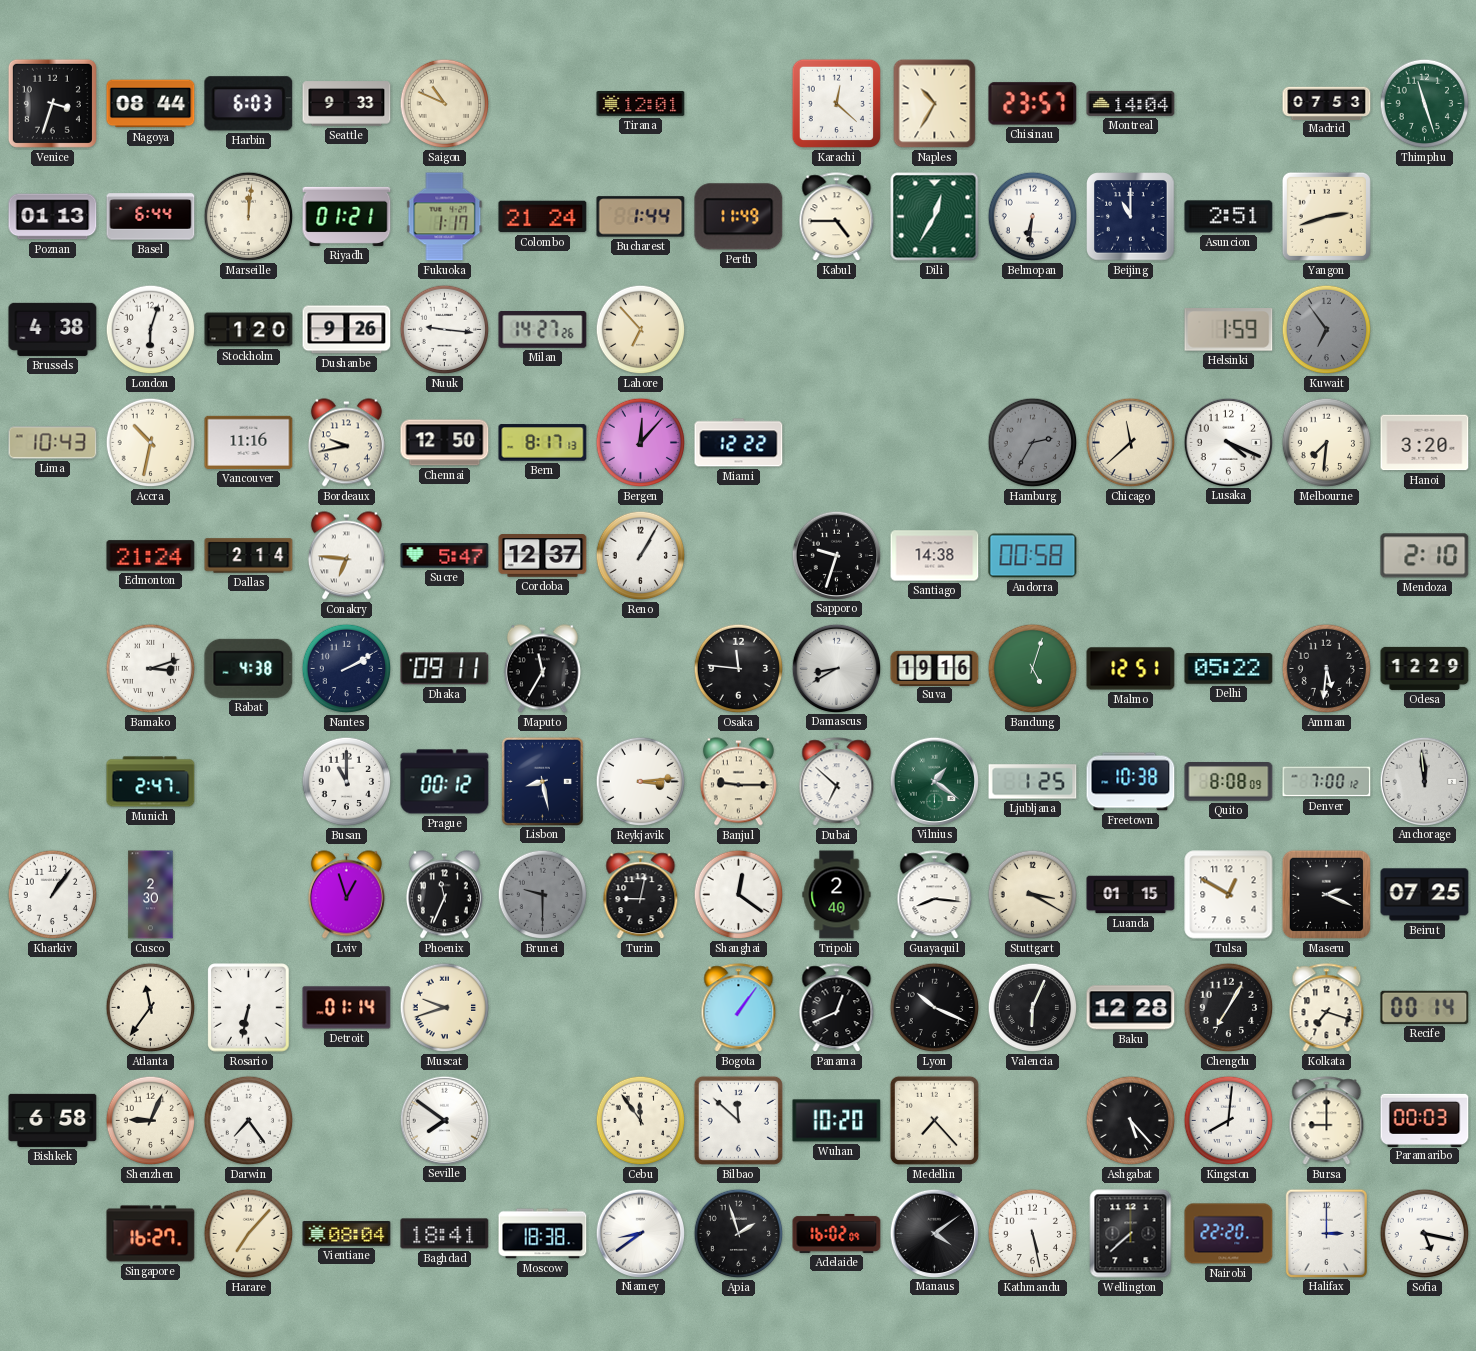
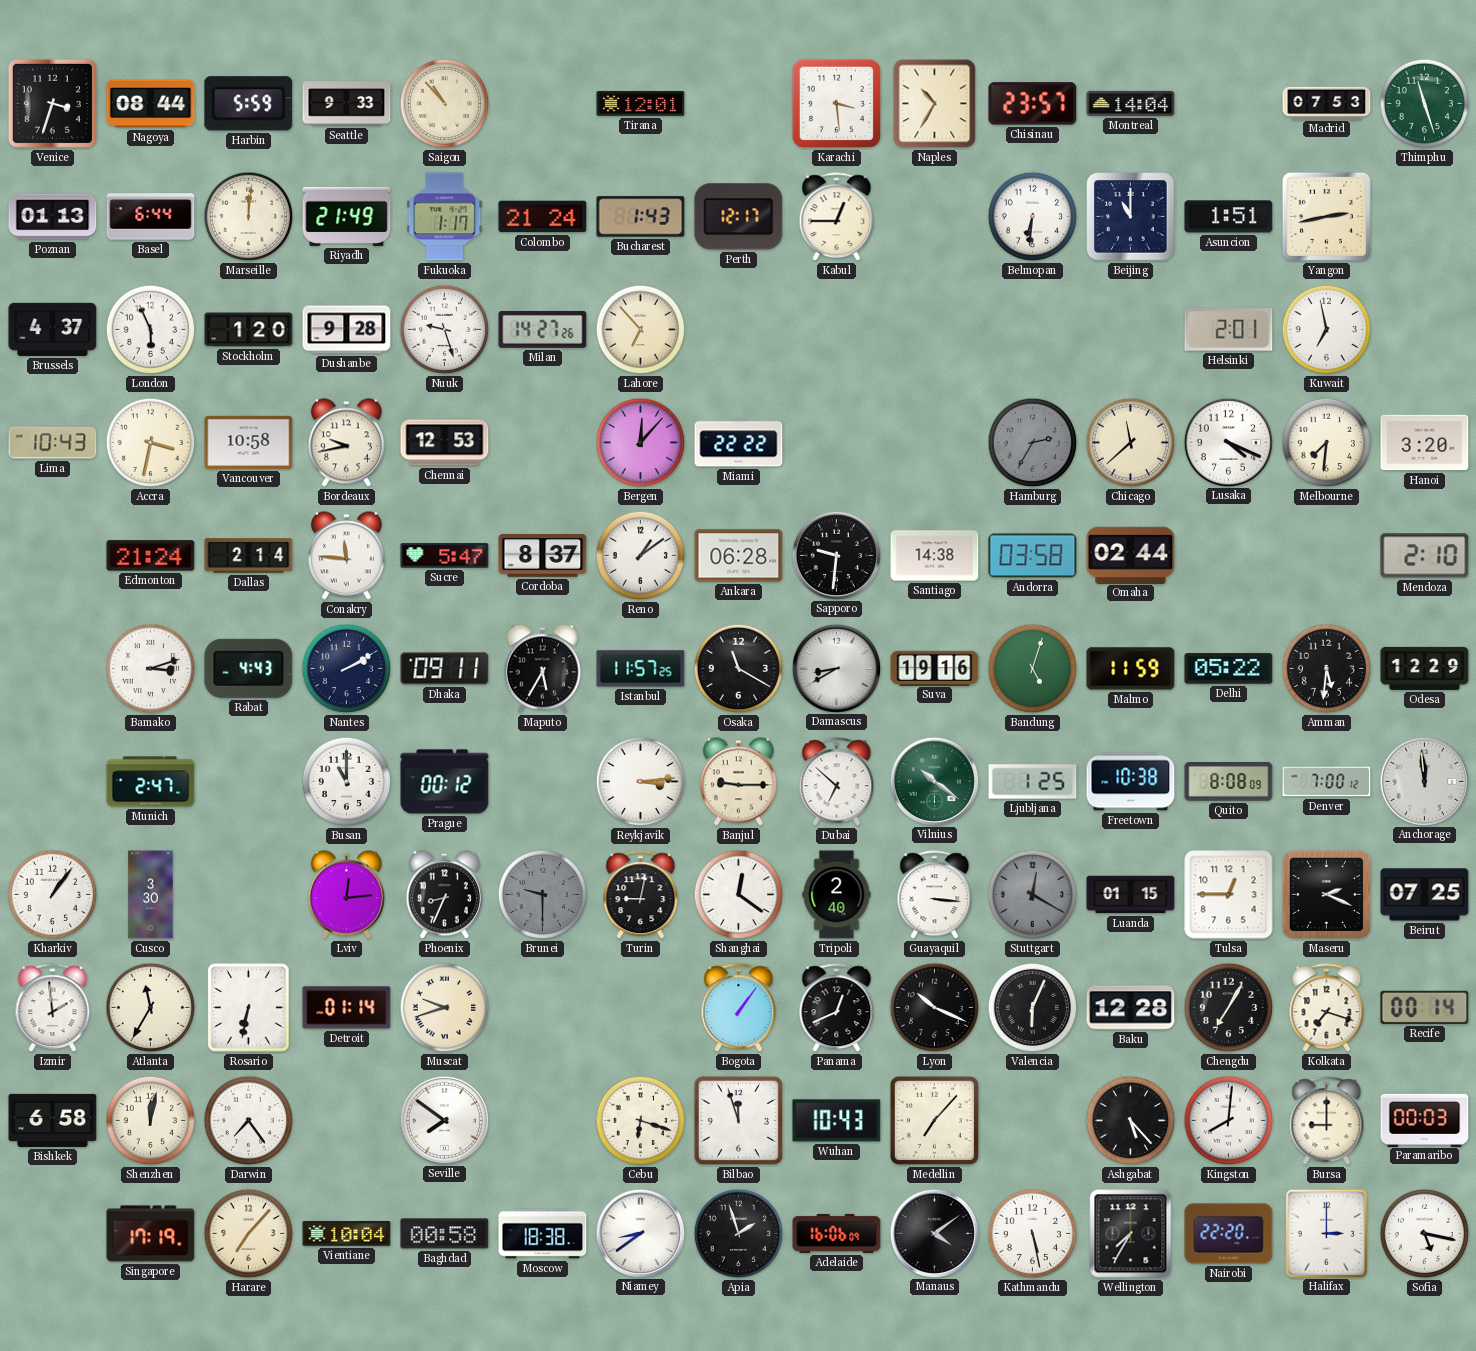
Harbin: 6:03 -> 5:59 (249, 104)
Saigon: 10:49 -> 10:53 (445, 104)
Karachi: 12:22 -> 3:29 (836, 103)
Riyadh: 01:21 -> 21:49 (347, 216)
Bucharest: 1:44 -> 1:43 (641, 217)
Perth: 11:49 -> 12:17 (739, 217)
Kabul: 4:45 -> 12:45 (837, 217)
Dili: 12:35 -> none (935, 217)
Asuncion: 2:51 -> 1:51 (1229, 217)
Yangon: 2:42 -> 2:43 (1326, 216)
Brussels: 4:38 -> 4:37 (53, 329)
London: 6:03 -> 5:56 (151, 330)
Dushanbe: 9:26 -> 9:28 (347, 330)
Nuuk: 9:16 -> 9:27 (445, 330)
Helsinki: 1:59 -> 2:01 (1229, 330)
Kuwait: 6:54 -> 6:58 (1327, 330)
Kuwait dial: grey -> white (1327, 330)
Accra: 10:32 -> 3:32 (151, 443)
Vancouver: 11:16 -> 10:58 (249, 442)
Chennai: 12:50 -> 12:53 (445, 443)
Bern: 8:17 -> none (543, 443)
Miami: 12:22 -> 22:22 (739, 443)
Conakry: 6:46 -> 11:46 (346, 556)
Cordoba: 12:37 -> 8:37 (543, 556)
Reno: 1:05 -> 1:09 (641, 556)
Ankara: none -> 06:28 (739, 556)
Sapporo: 9:33 -> 9:31 (836, 555)
Andorra: 00:58 -> 03:58 (1033, 556)
Omaha: none -> 02:44 (1131, 555)
Rabat: 4:38 -> 4:43 (249, 668)
Maputo: 11:35 -> 5:35 (542, 669)
Istanbul: none -> 11:57 (641, 669)
Osaka: 11:46 -> 11:20 (739, 669)
Malmo: 12:51 -> 11:59 (1131, 669)
Lisbon: 8:28 -> none (542, 781)
Vilnius: 1:21 -> 10:21 (934, 781)
Cusco: 2:30 -> 3:30 (151, 895)
Lviv: 12:57 -> 12:14 (346, 895)
Phoenix: 11:34 -> 8:34 (444, 895)
Guayaquil: 8:16 -> 3:16 (935, 895)
Stuttgart: 3:20 -> 12:20 (1033, 895)
Stuttgart dial: cream -> grey (1033, 895)
Tulsa: 12:50 -> 12:45 (1229, 895)
Izmir: none -> 1:59 (53, 1008)
Atlanta: 11:36 -> 11:35 (151, 1008)
Shenzhen: 9:04 -> 12:02 (151, 1121)
Cebu: 11:54 -> 6:18 (641, 1121)
Bilbao: 11:52 -> 11:57 (738, 1120)
Wuhan: 10:20 -> 10:43 (837, 1121)
Medellin: 7:23 -> 7:07 (934, 1120)
Singapore: 16:27 -> 17:19 (151, 1234)
Vientiane: 08:04 -> 10:04 (347, 1234)
Baghdad: 18:41 -> 00:58 (445, 1234)
Adelaide: 16:02 -> 16:06 (837, 1233)
Wellington: 7:38 -> 7:35 (1131, 1234)
